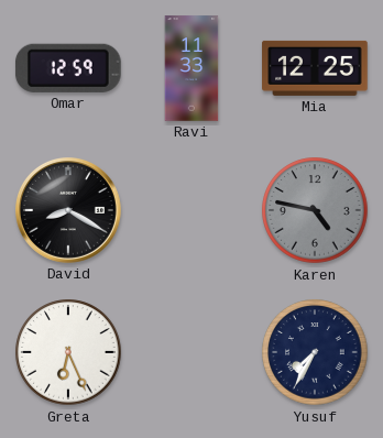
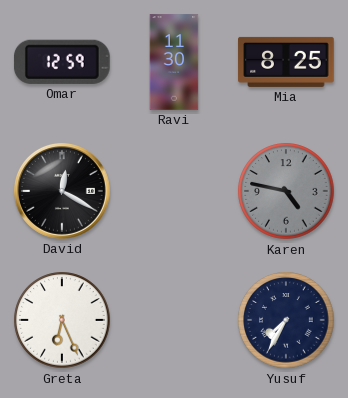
Ravi: 11:33 -> 11:30 (174, 62)
Mia: 12:25 -> 8:25 (286, 62)
David: 8:20 -> 12:20 (62, 191)
